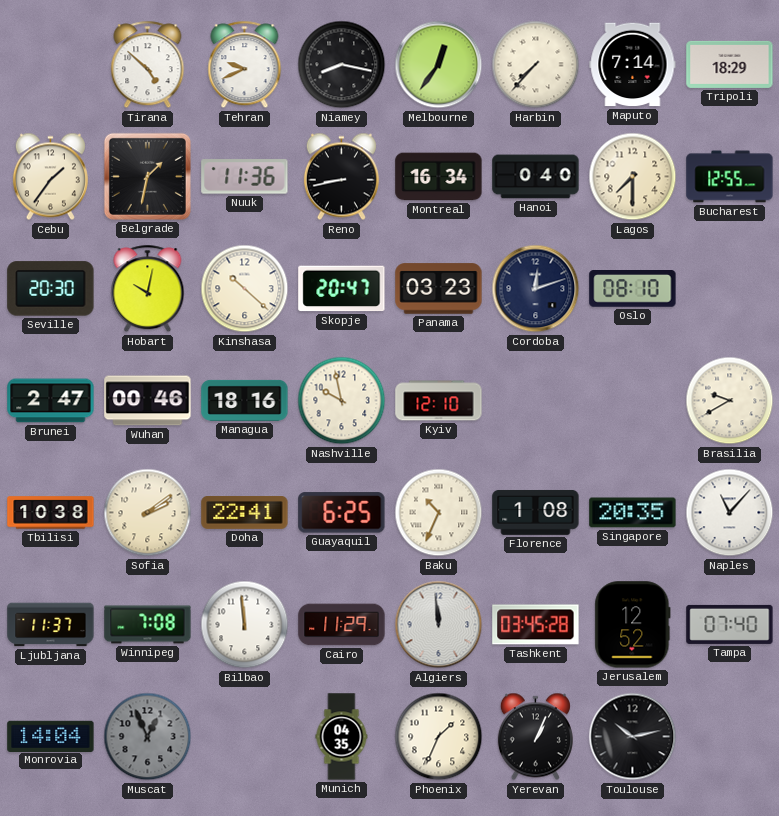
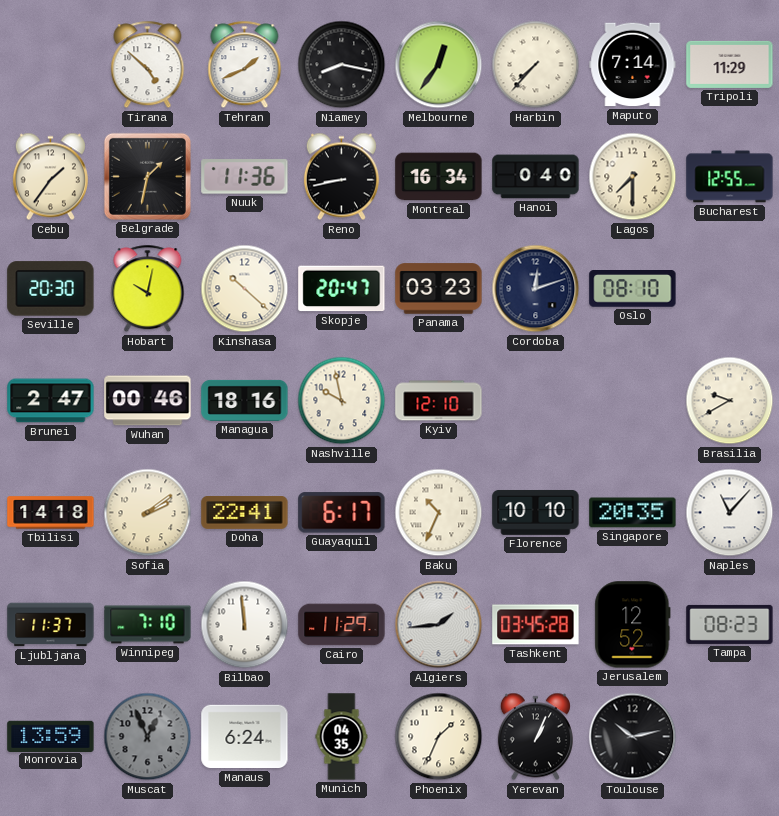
Tehran: 9:41 -> 1:41 (245, 65)
Tripoli: 18:29 -> 11:29 (730, 64)
Tbilisi: 10:38 -> 14:18 (51, 513)
Guayaquil: 6:25 -> 6:17 (342, 513)
Florence: 1:08 -> 10:10 (536, 512)
Winnipeg: 7:08 -> 7:10 (148, 625)
Algiers: 11:59 -> 1:44 (439, 625)
Tampa: 07:40 -> 08:23 (730, 624)
Monrovia: 14:04 -> 13:59 (51, 736)
Manaus: none -> 6:24 (245, 737)
